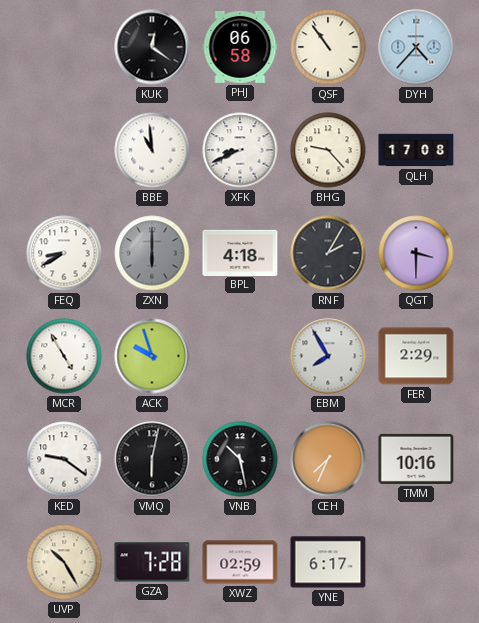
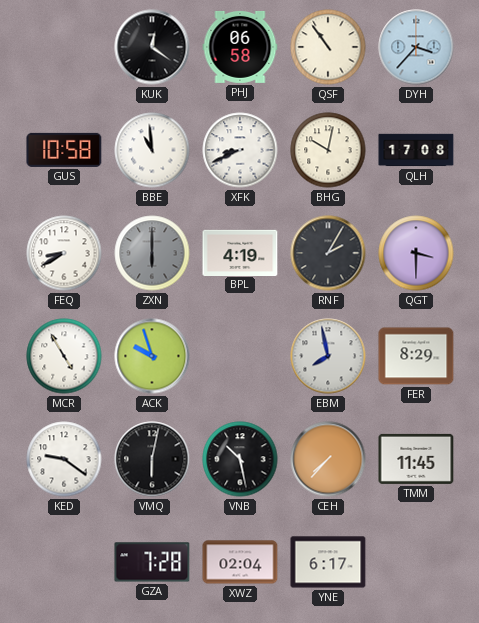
DYH: 4:37 -> 3:37 (416, 47)
GUS: none -> 10:58 (64, 150)
BHG: 9:23 -> 10:02 (328, 150)
BPL: 4:18 -> 4:19 (240, 252)
EBM: 7:55 -> 7:58 (328, 356)
FER: 2:29 -> 8:29 (416, 356)
CEH: 7:34 -> 7:37 (328, 459)
TMM: 10:16 -> 11:45 (416, 459)
UVP: 10:25 -> none (64, 562)
XWZ: 02:59 -> 02:04 (240, 562)
